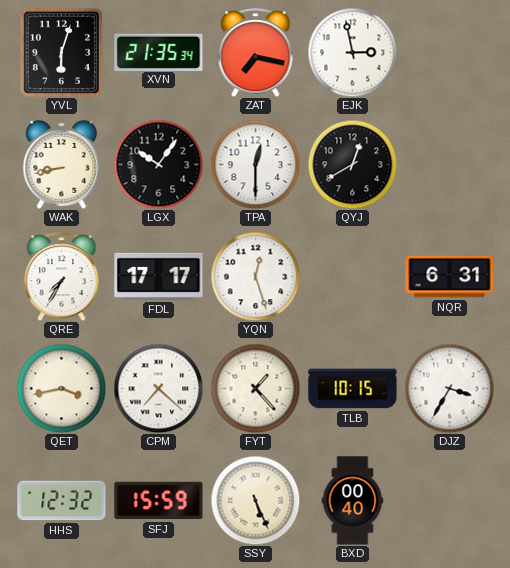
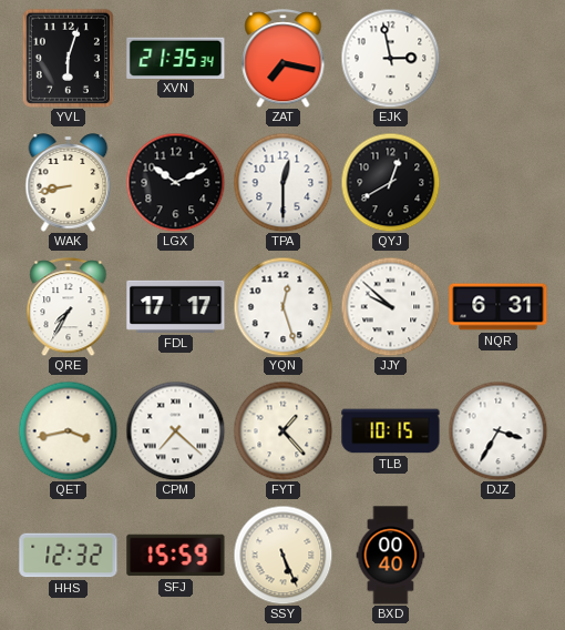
LGX: 10:06 -> 10:11 (175, 182)
JJY: none -> 9:52 (390, 306)
